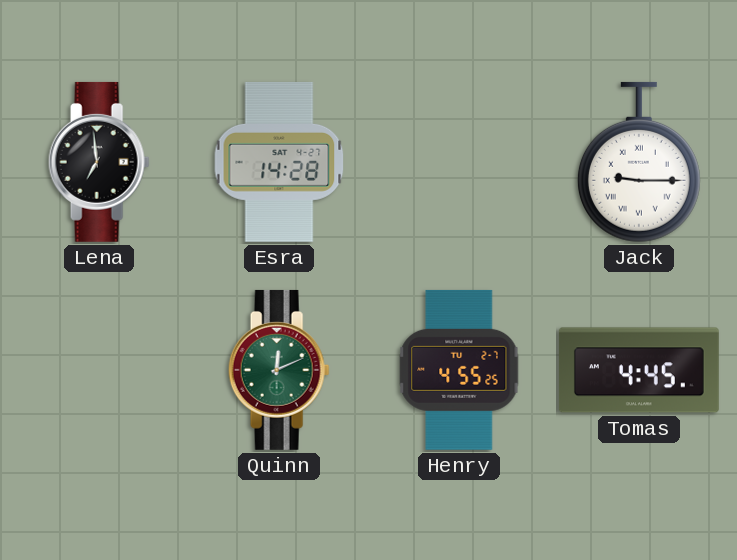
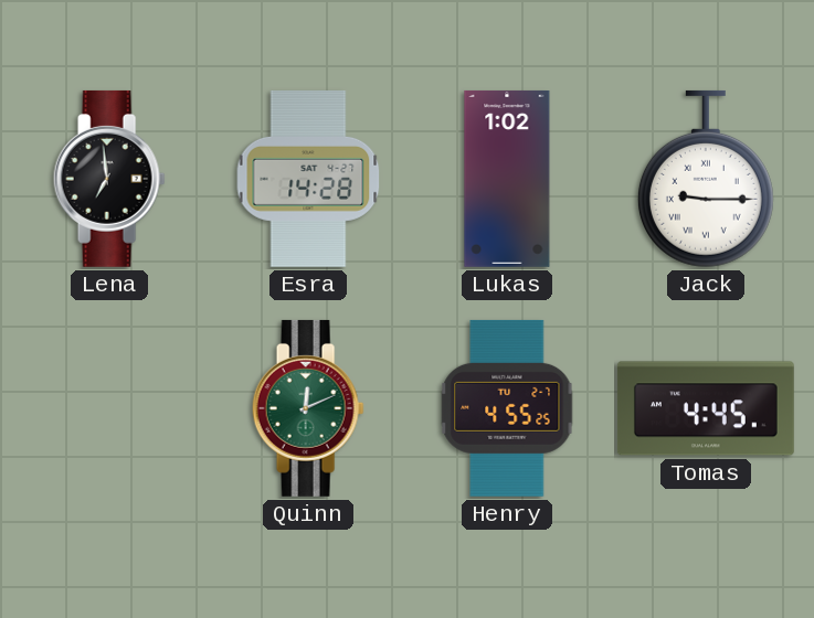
Lukas: none -> 1:02 (507, 179)
